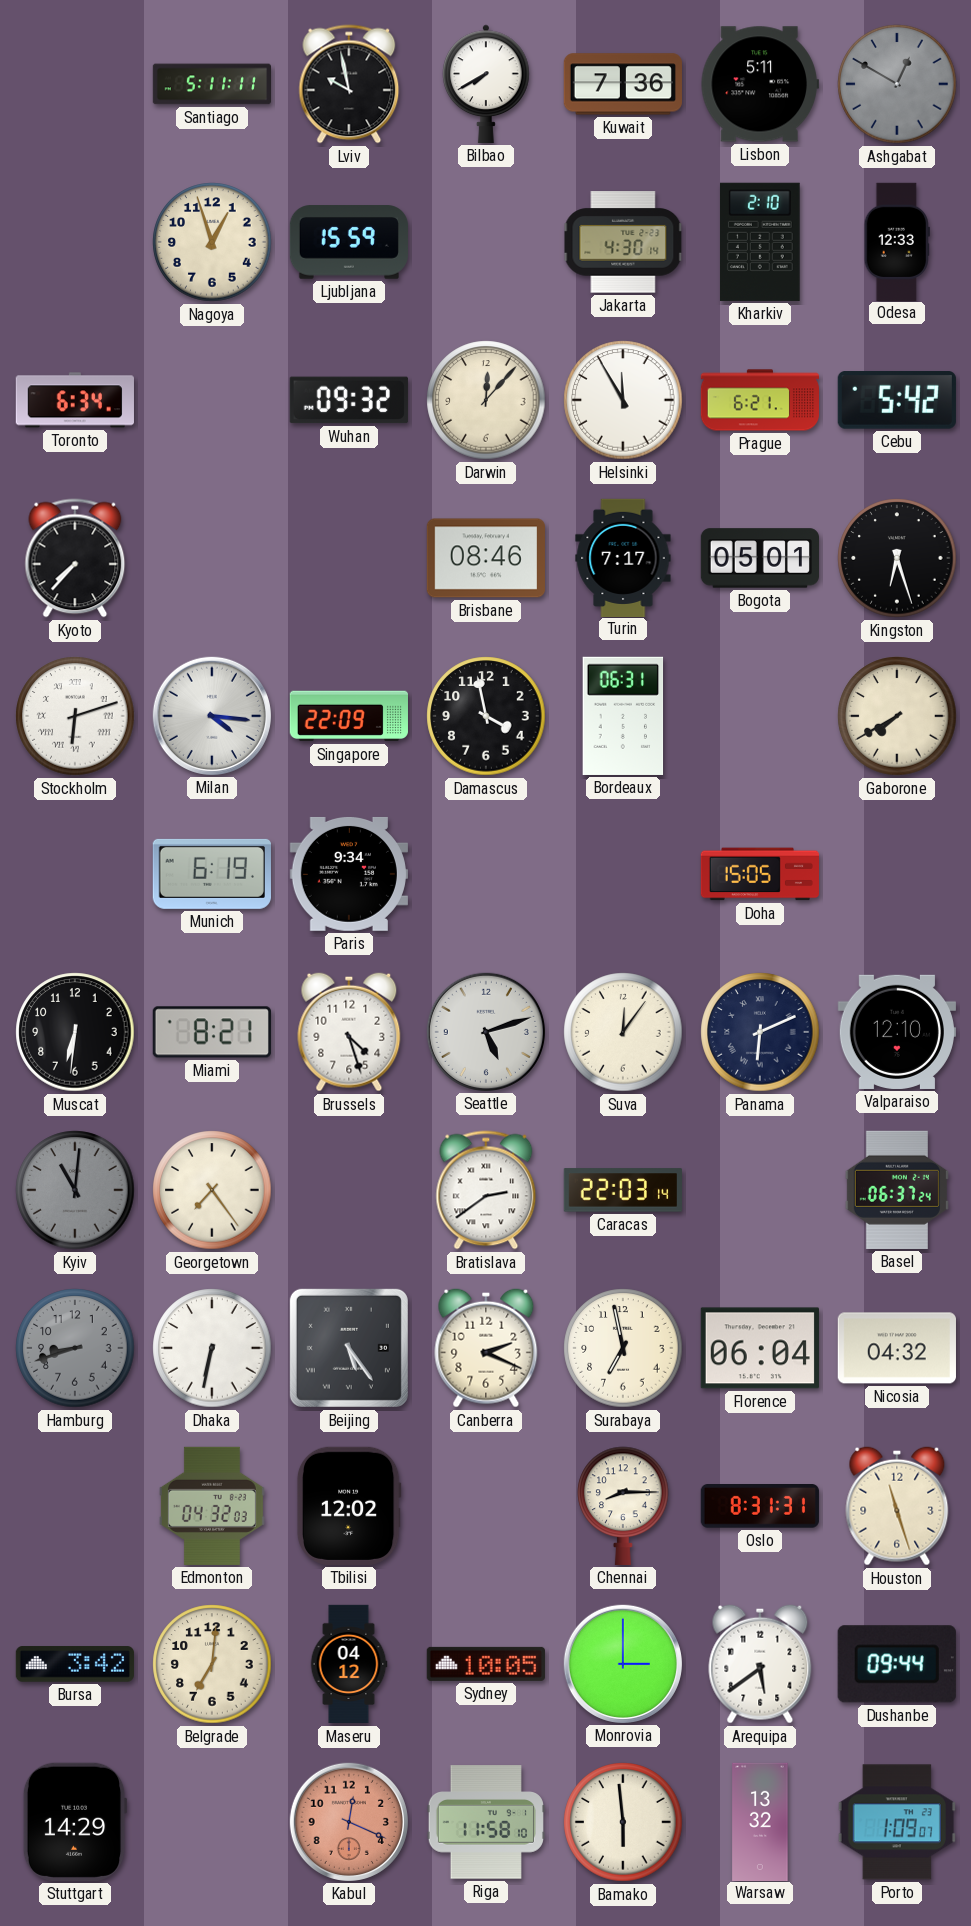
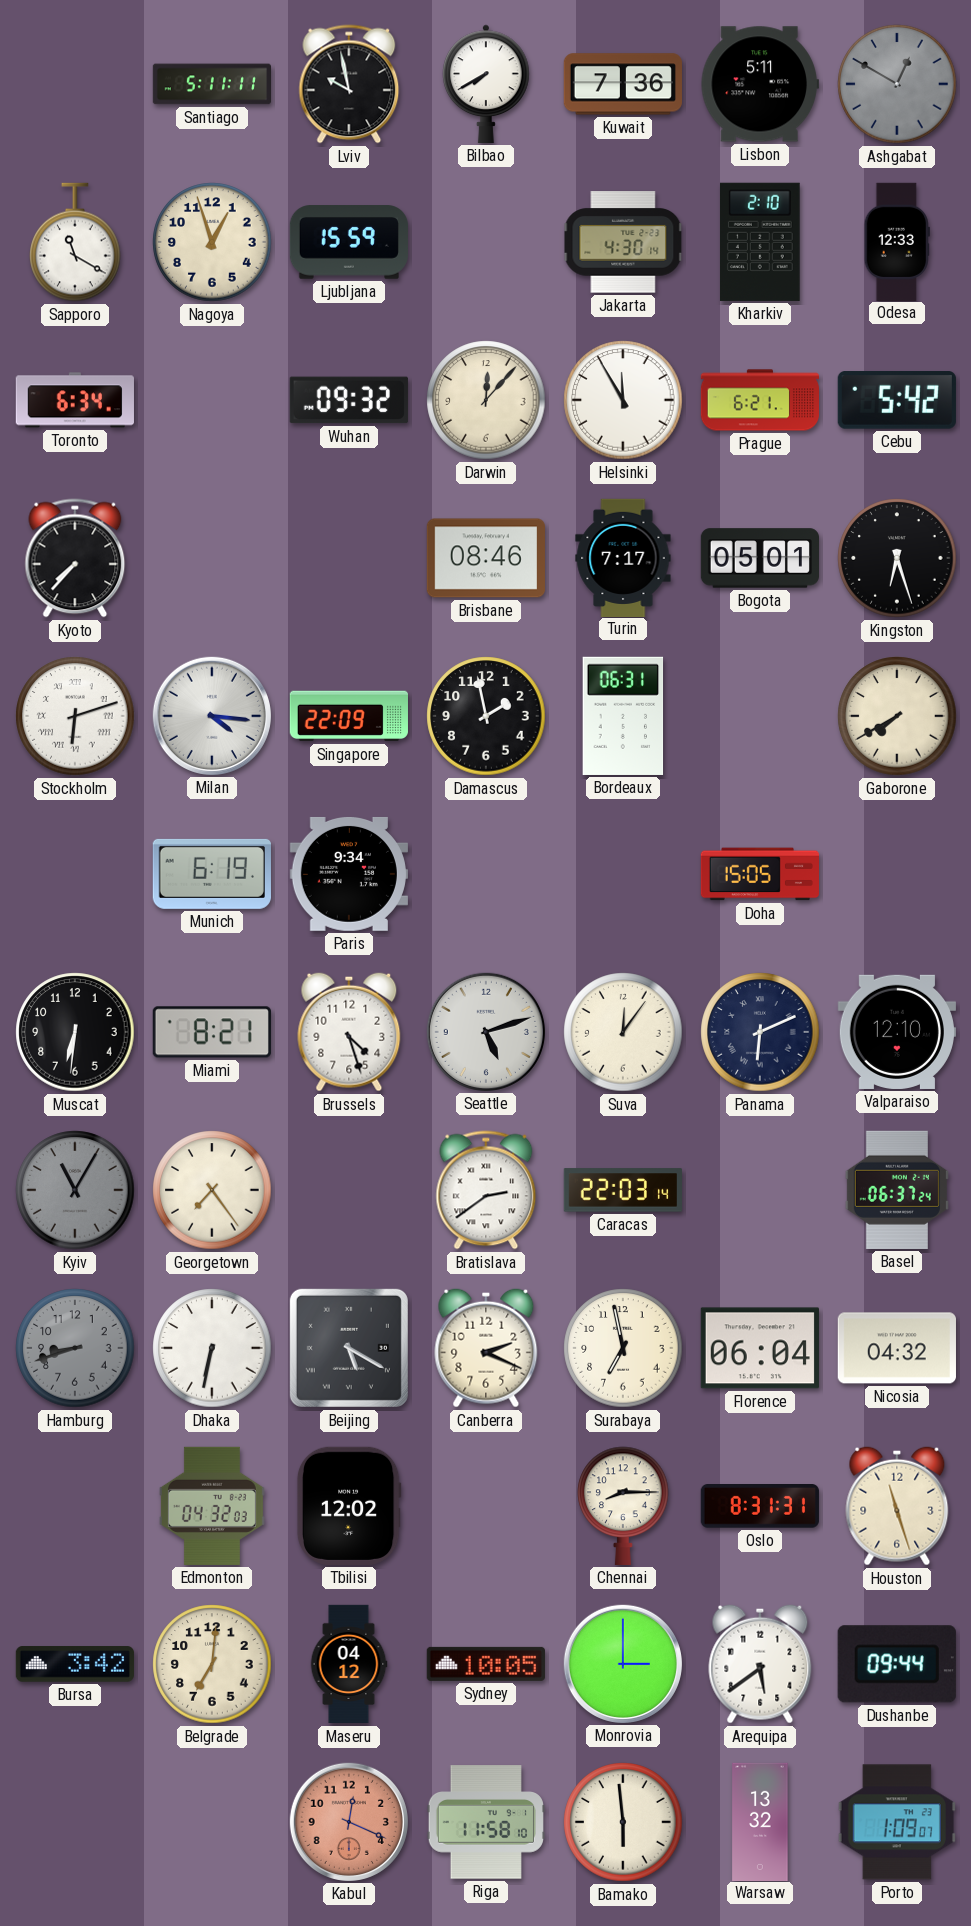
Sapporo: none -> 11:20 (75, 242)
Damascus: 3:58 -> 1:58 (486, 716)
Kyiv: 11:01 -> 11:05 (75, 1190)
Beijing: 5:24 -> 5:20 (349, 1348)
Stuttgart: 14:29 -> none (75, 1822)
